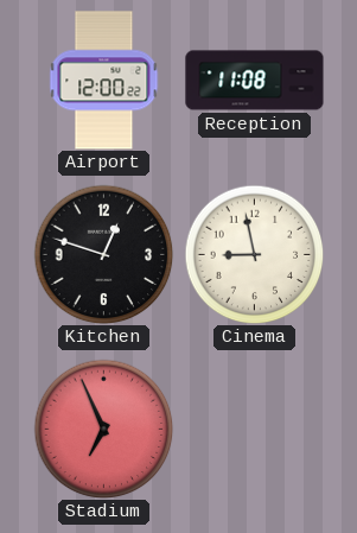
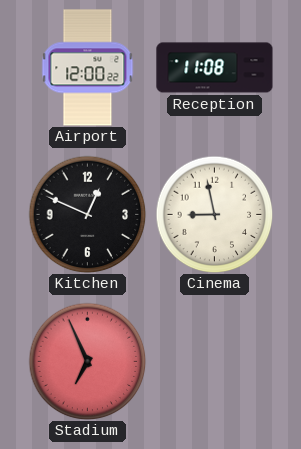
Kitchen: 12:48 -> 12:49 (87, 214)
